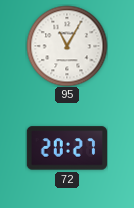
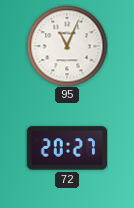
95: 11:05 -> 11:04 (67, 46)
